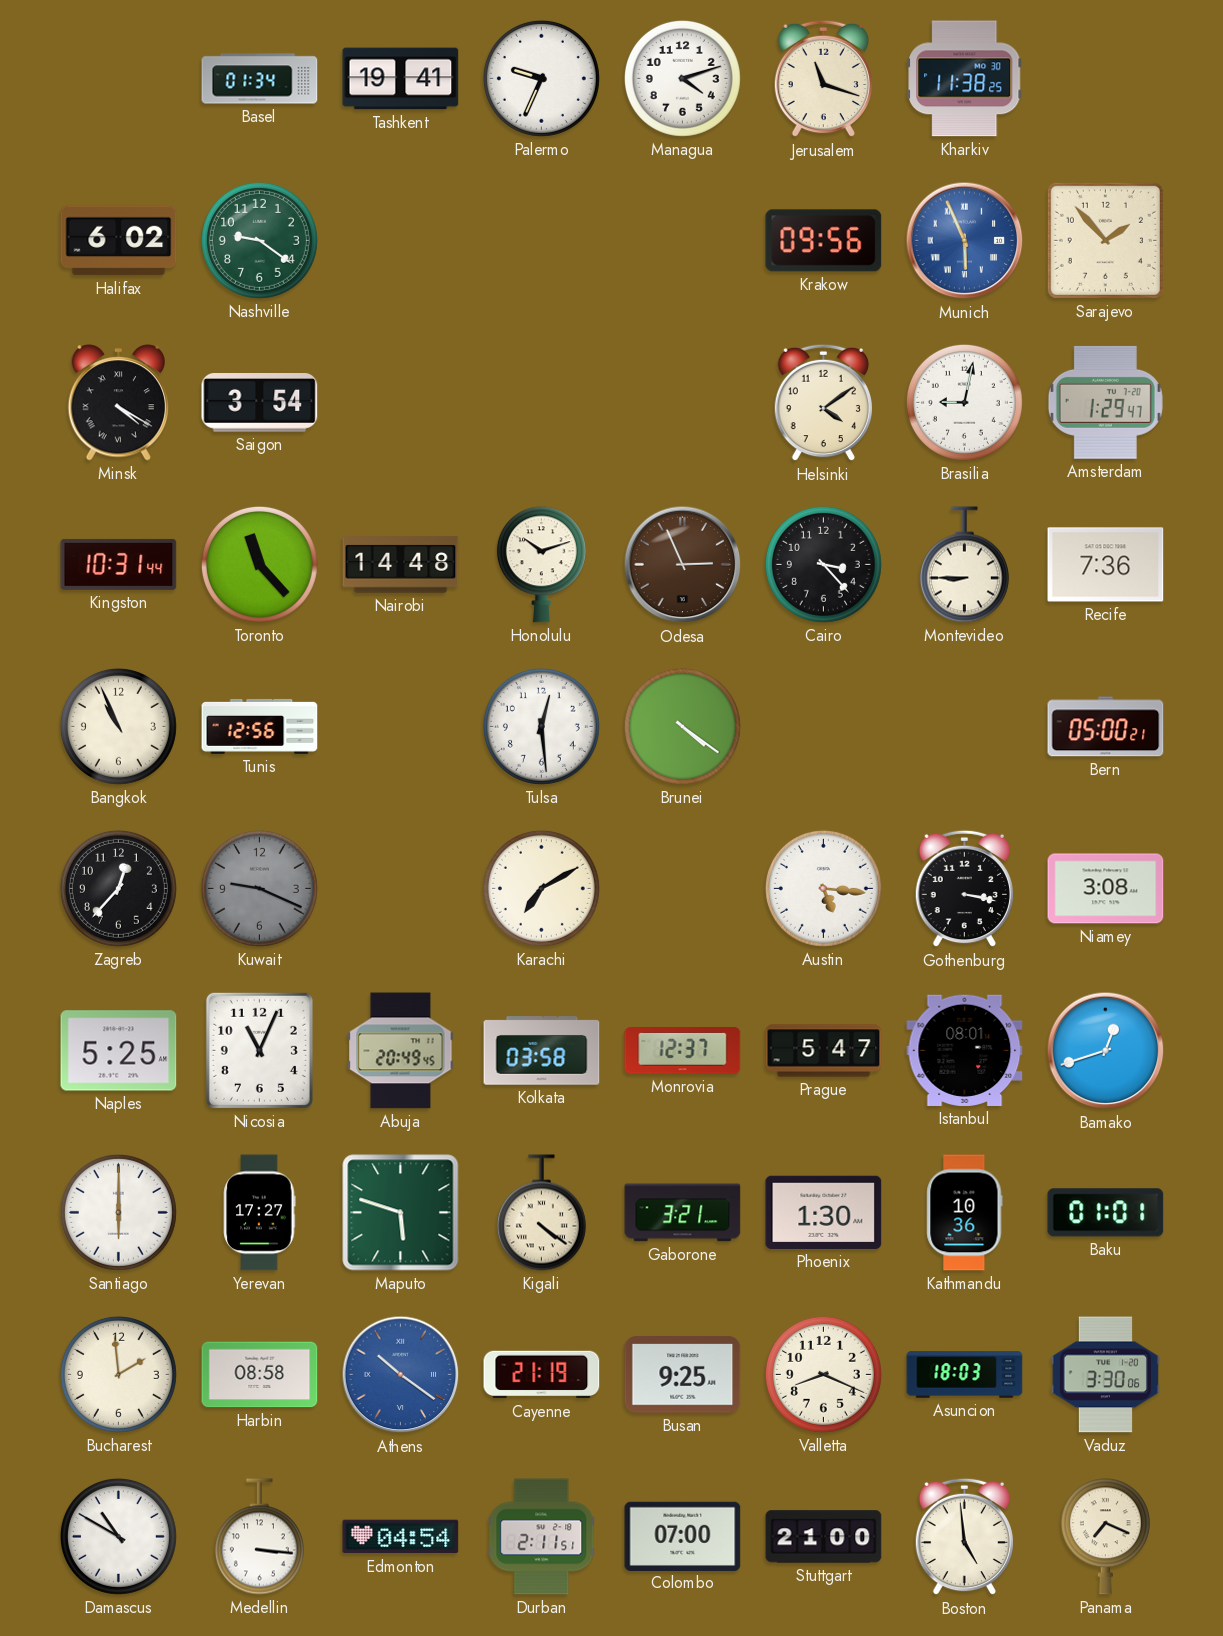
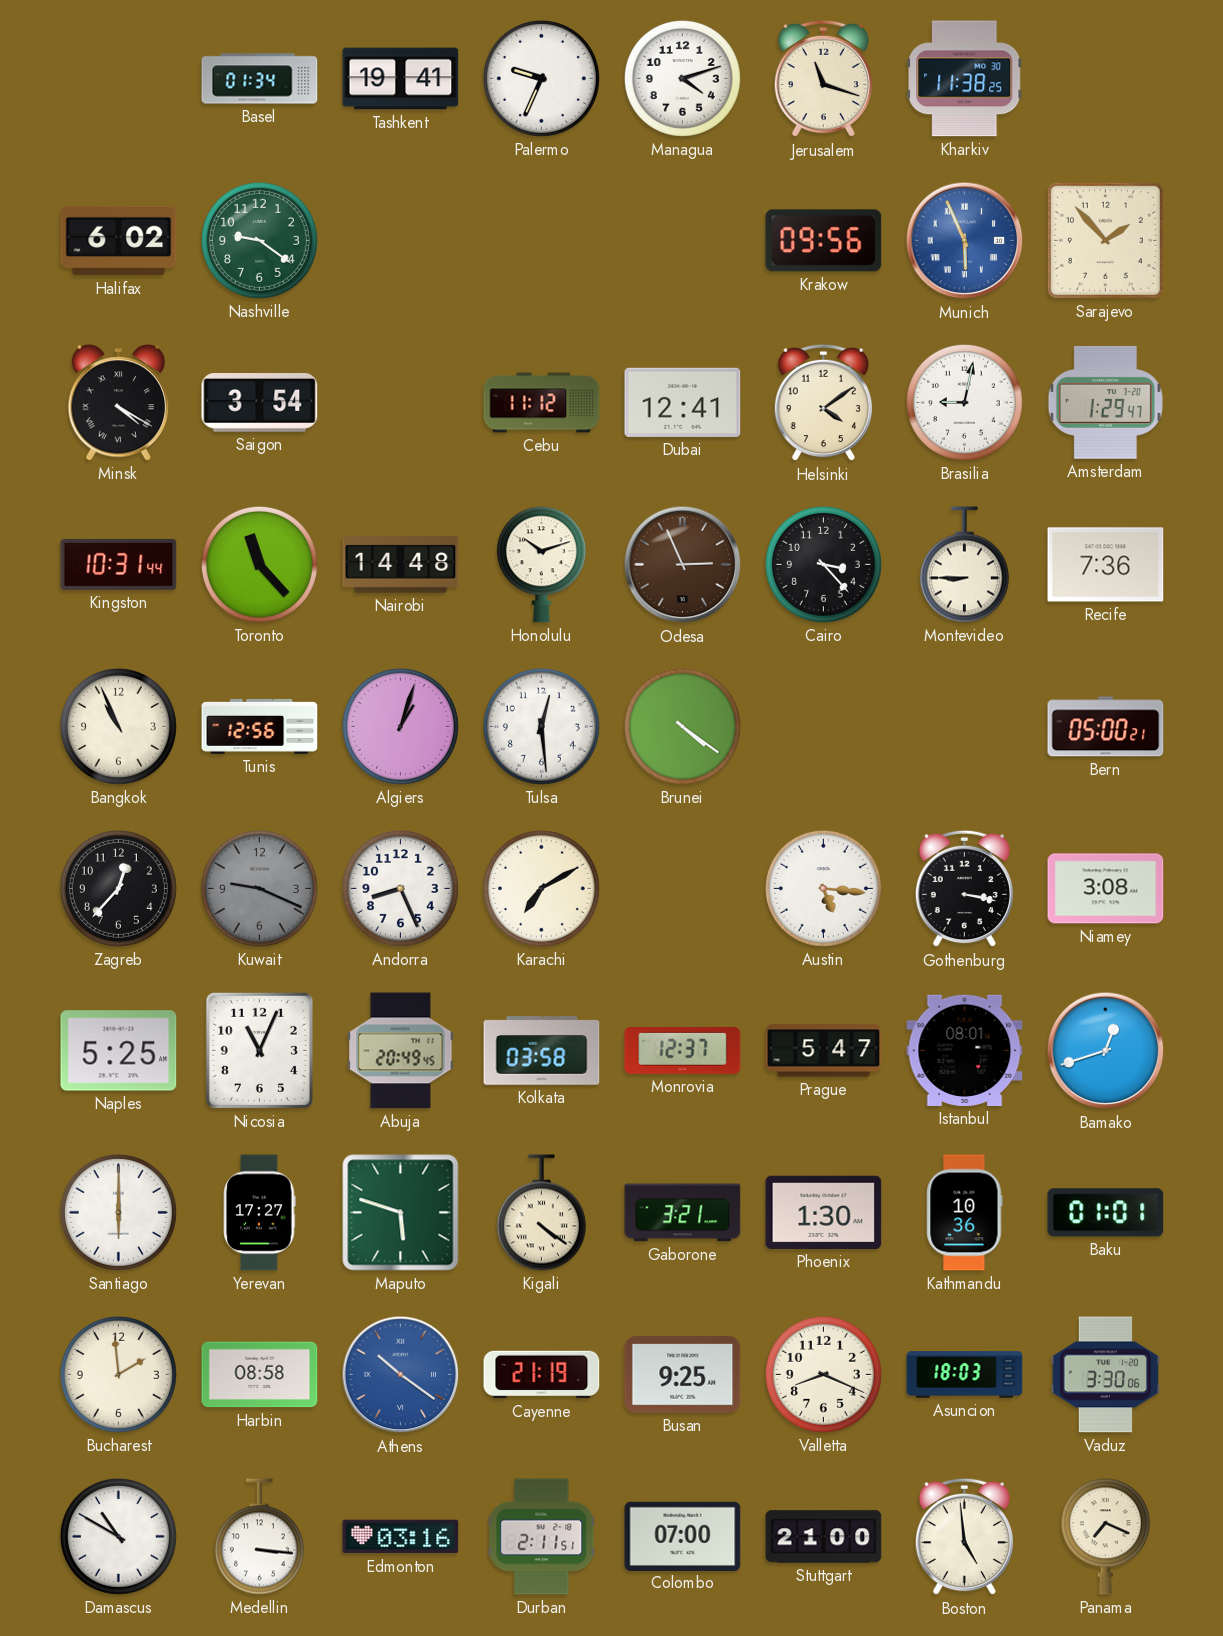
Cebu: none -> 11:12 (542, 403)
Dubai: none -> 12:41 (683, 402)
Algiers: none -> 1:03 (400, 726)
Andorra: none -> 8:26 (400, 888)
Edmonton: 04:54 -> 03:16 (401, 1537)
